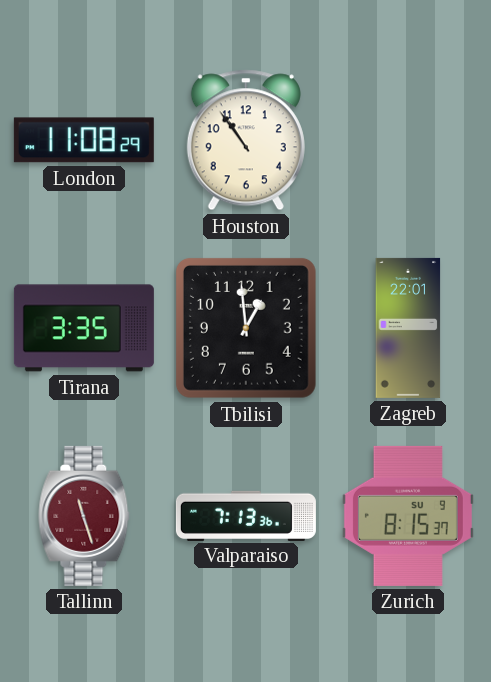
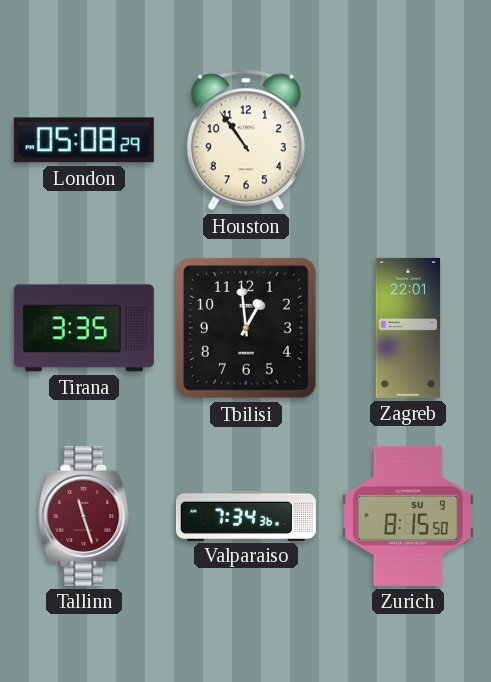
London: 11:08 -> 05:08 (84, 140)
Valparaiso: 7:13 -> 7:34 (246, 515)
Zurich: 8:15:37 -> 8:15:50 (408, 516)
